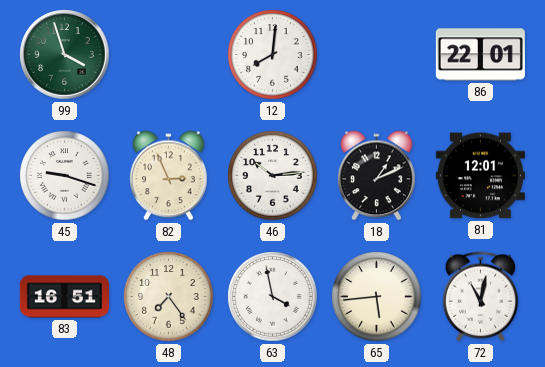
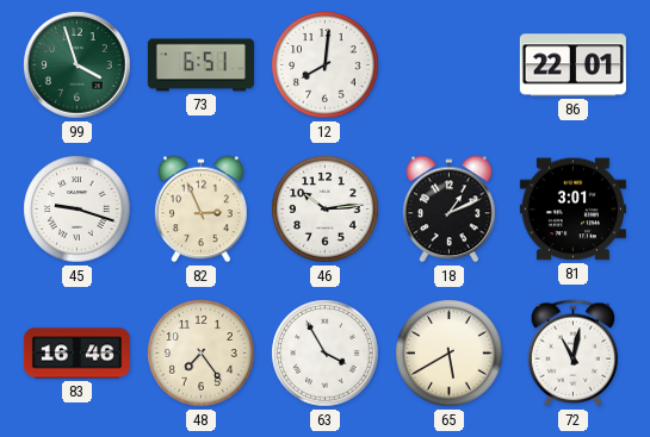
73: none -> 6:51 (200, 65)
81: 12:01 -> 3:01 (572, 210)
83: 16:51 -> 16:46 (76, 354)
63: 3:58 -> 3:55 (326, 354)
65: 5:44 -> 5:40 (450, 354)
